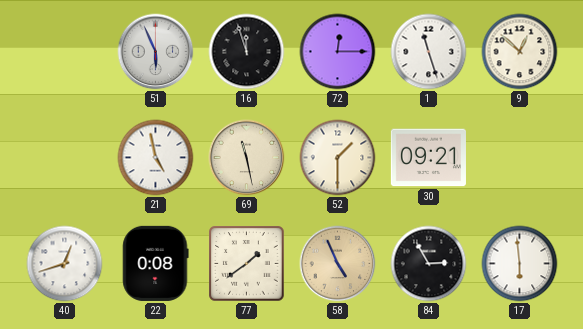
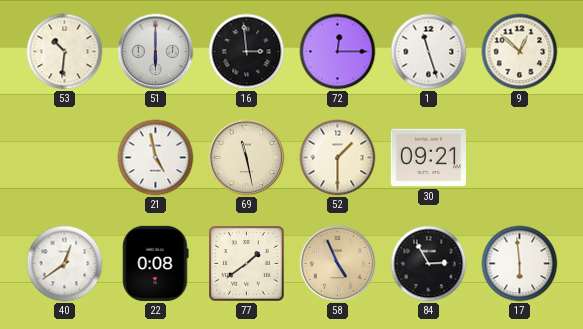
53: none -> 10:31 (65, 52)
51: 5:56 -> 6:00 (156, 52)
16: 11:57 -> 2:59 (247, 52)
40: 12:42 -> 12:39 (65, 264)
